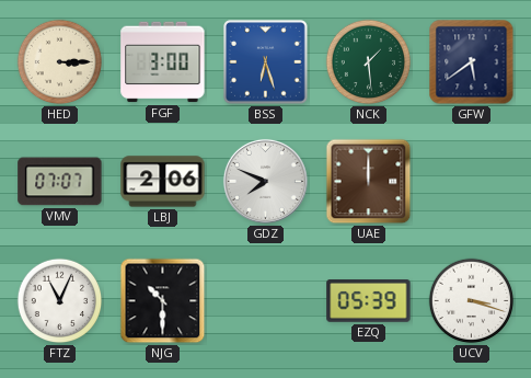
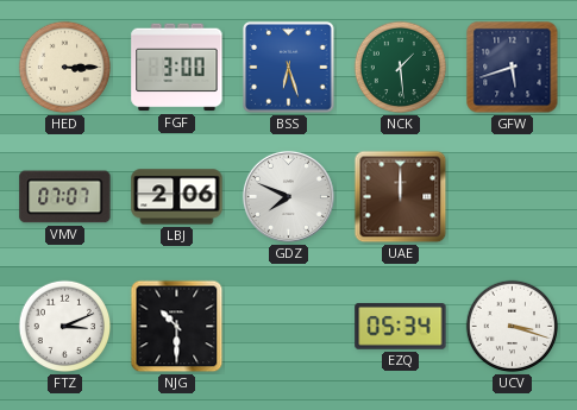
GFW: 5:39 -> 5:42 (513, 68)
FTZ: 11:04 -> 3:11 (65, 327)
EZQ: 05:39 -> 05:34 (401, 327)
